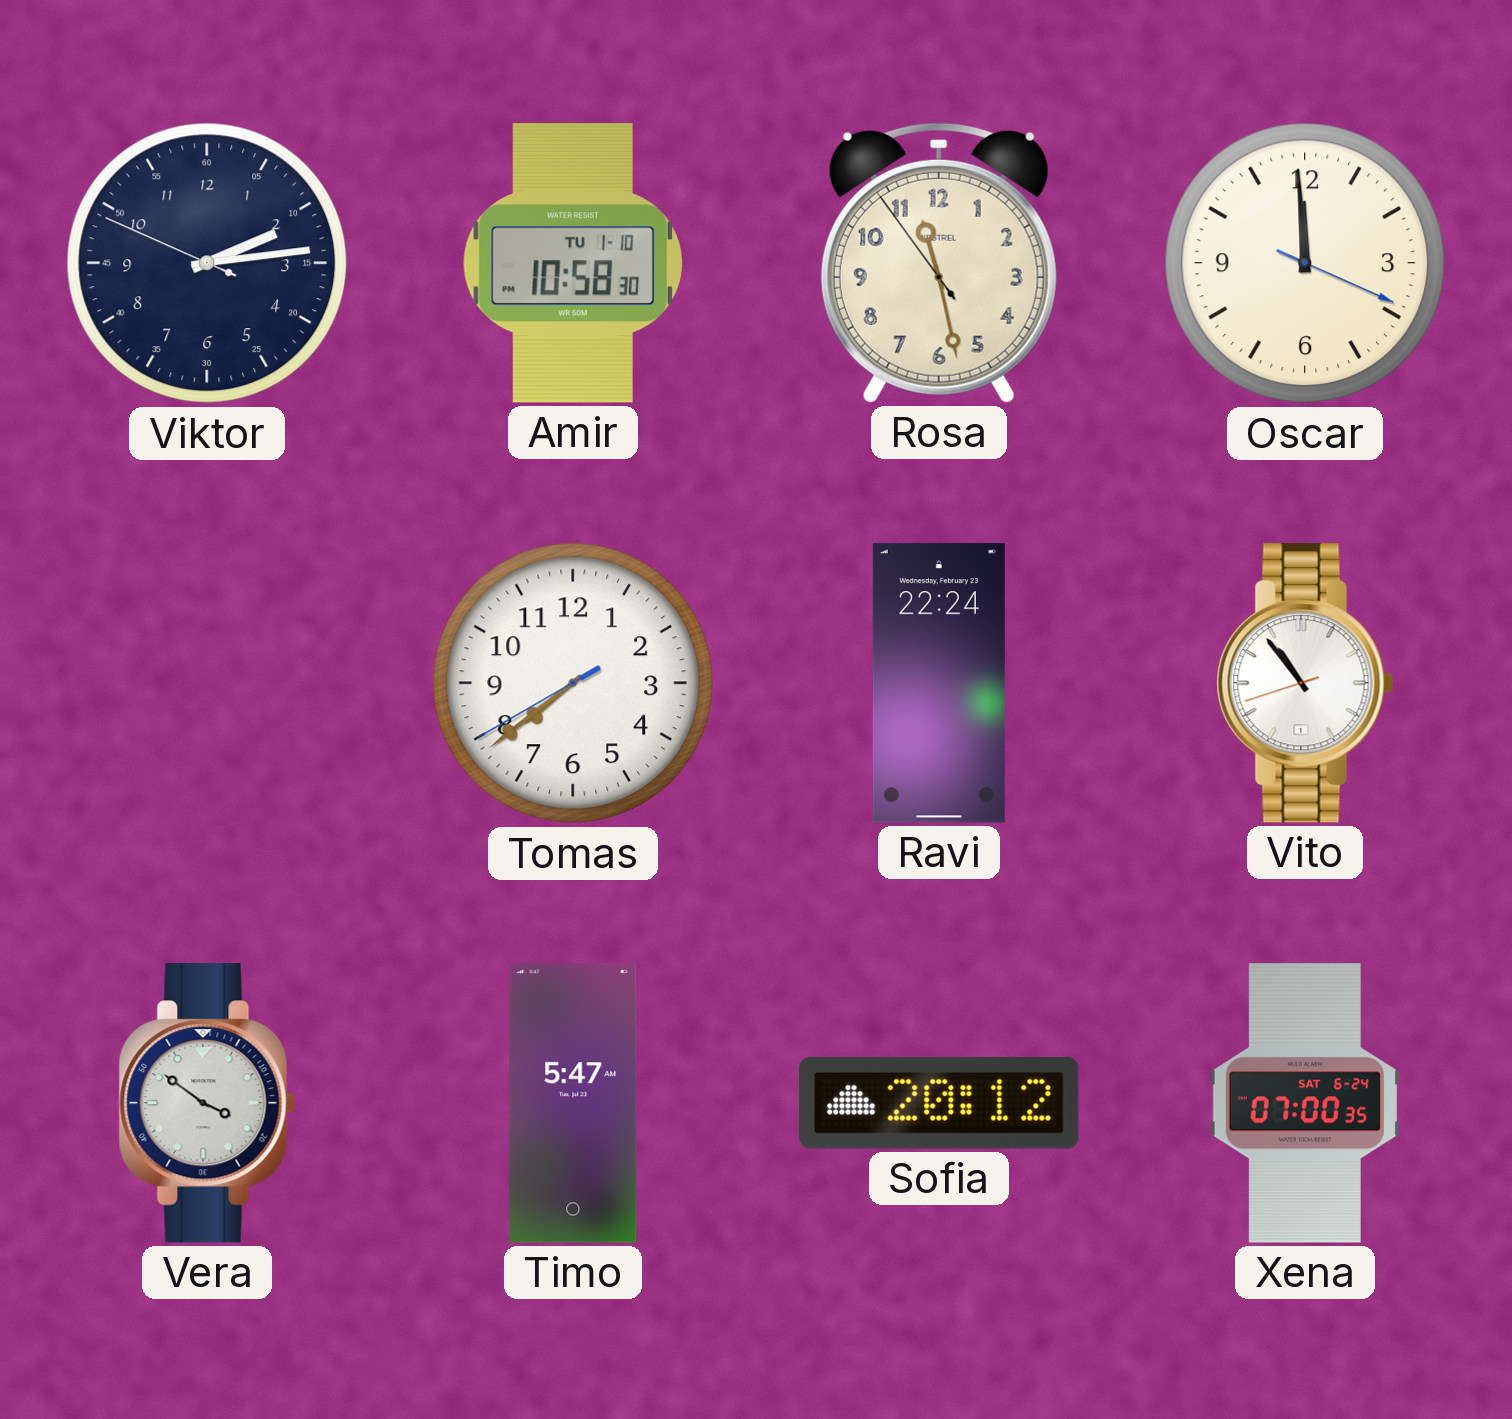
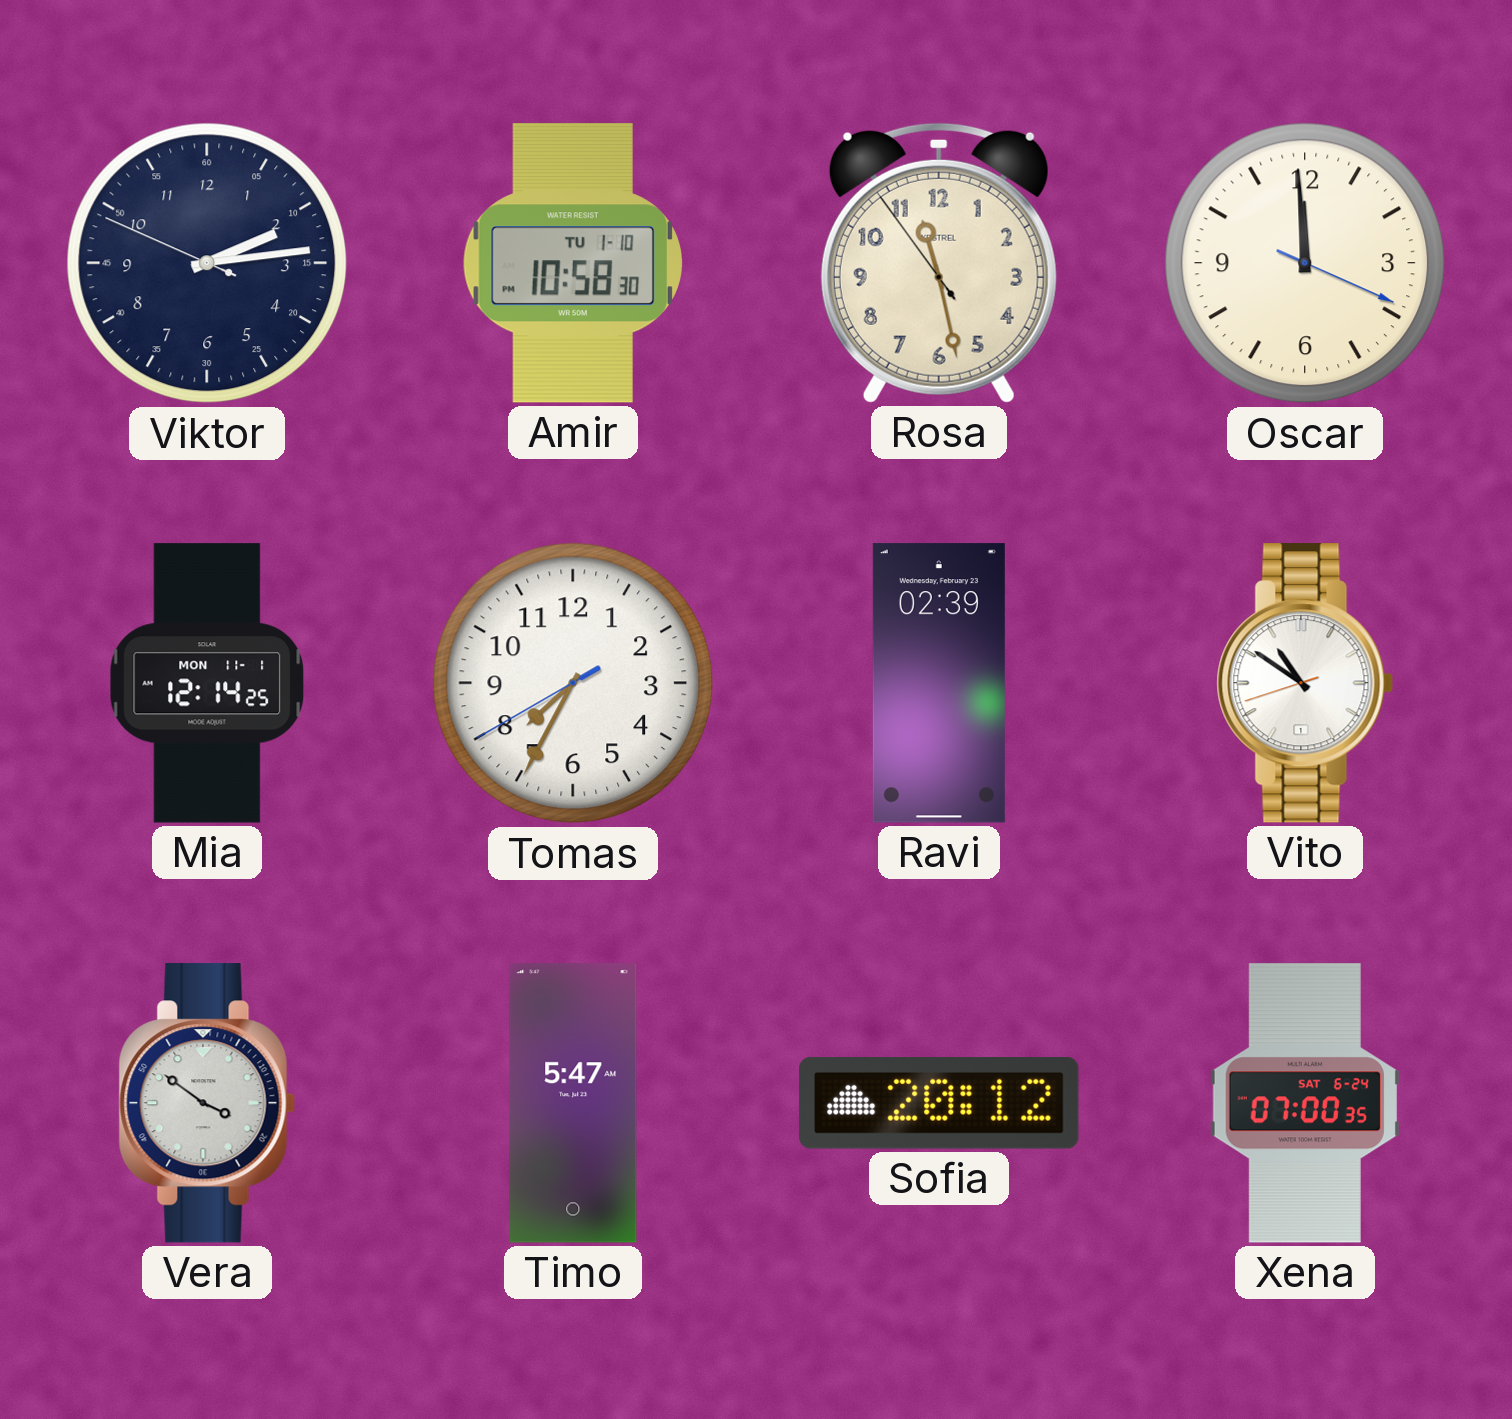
Mia: none -> 12:14 (207, 683)
Tomas: 7:38 -> 7:34 (573, 683)
Ravi: 22:24 -> 02:39 (939, 683)
Vito: 10:53 -> 10:50 (1305, 683)
